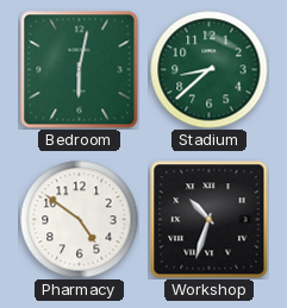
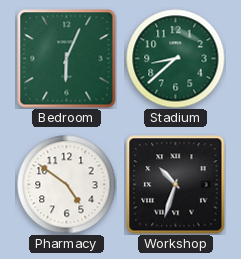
Bedroom: 6:02 -> 6:04 (67, 59)
